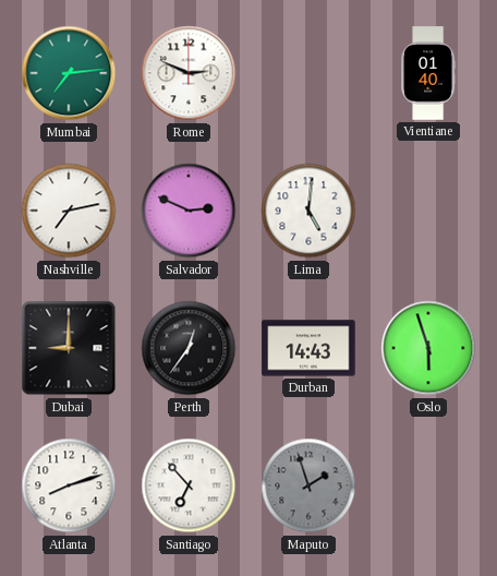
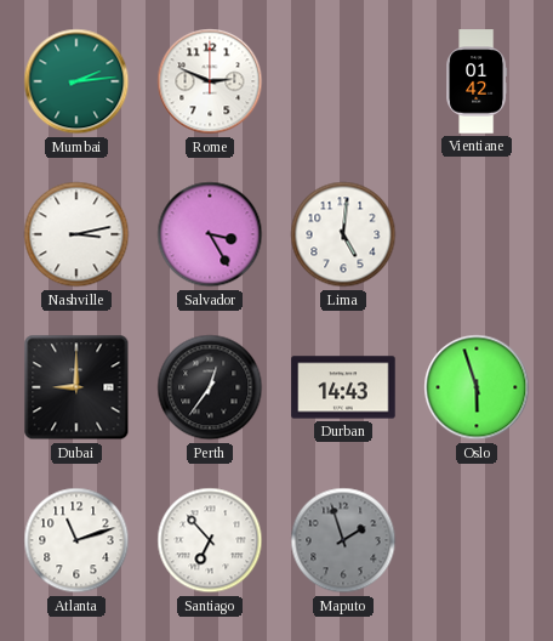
Mumbai: 7:14 -> 2:14 (76, 81)
Vientiane: 01:40 -> 01:42 (477, 81)
Nashville: 7:13 -> 3:13 (76, 234)
Salvador: 2:49 -> 3:25 (210, 234)
Atlanta: 8:12 -> 11:12 (76, 540)
